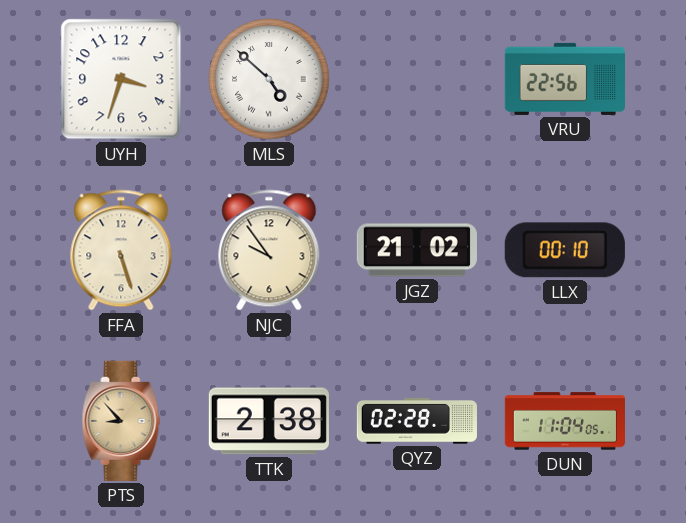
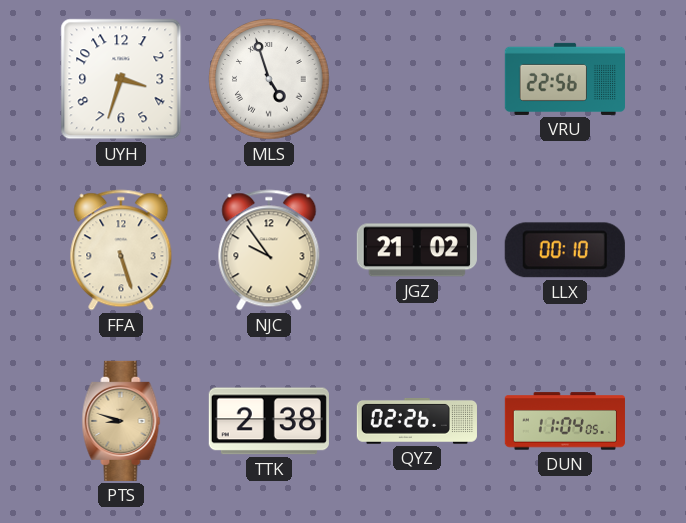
MLS: 4:52 -> 4:57 (269, 79)
PTS: 8:53 -> 8:48 (121, 421)
QYZ: 02:28 -> 02:26 (417, 422)
